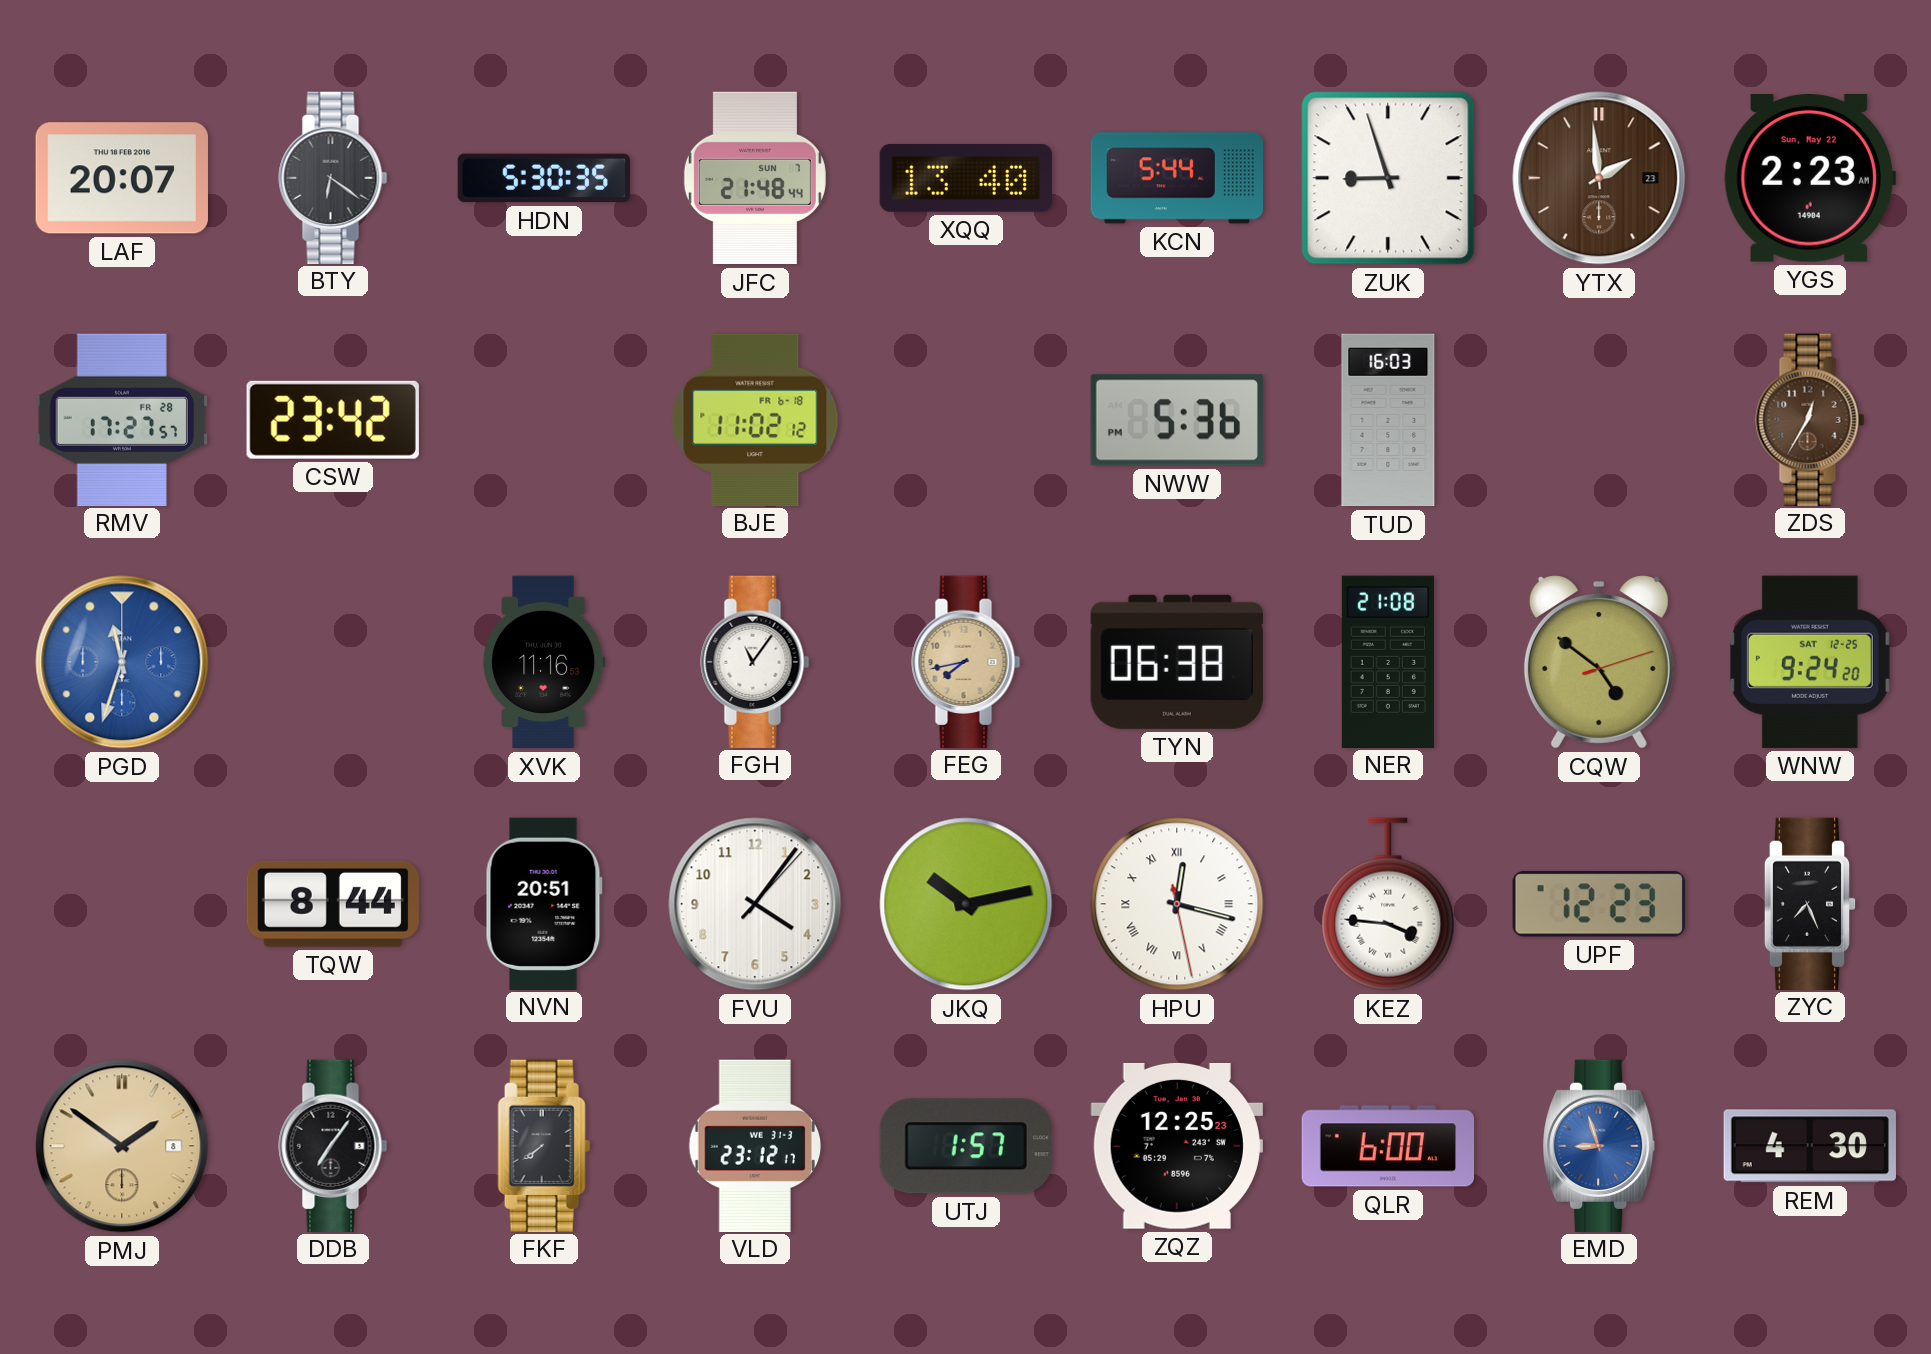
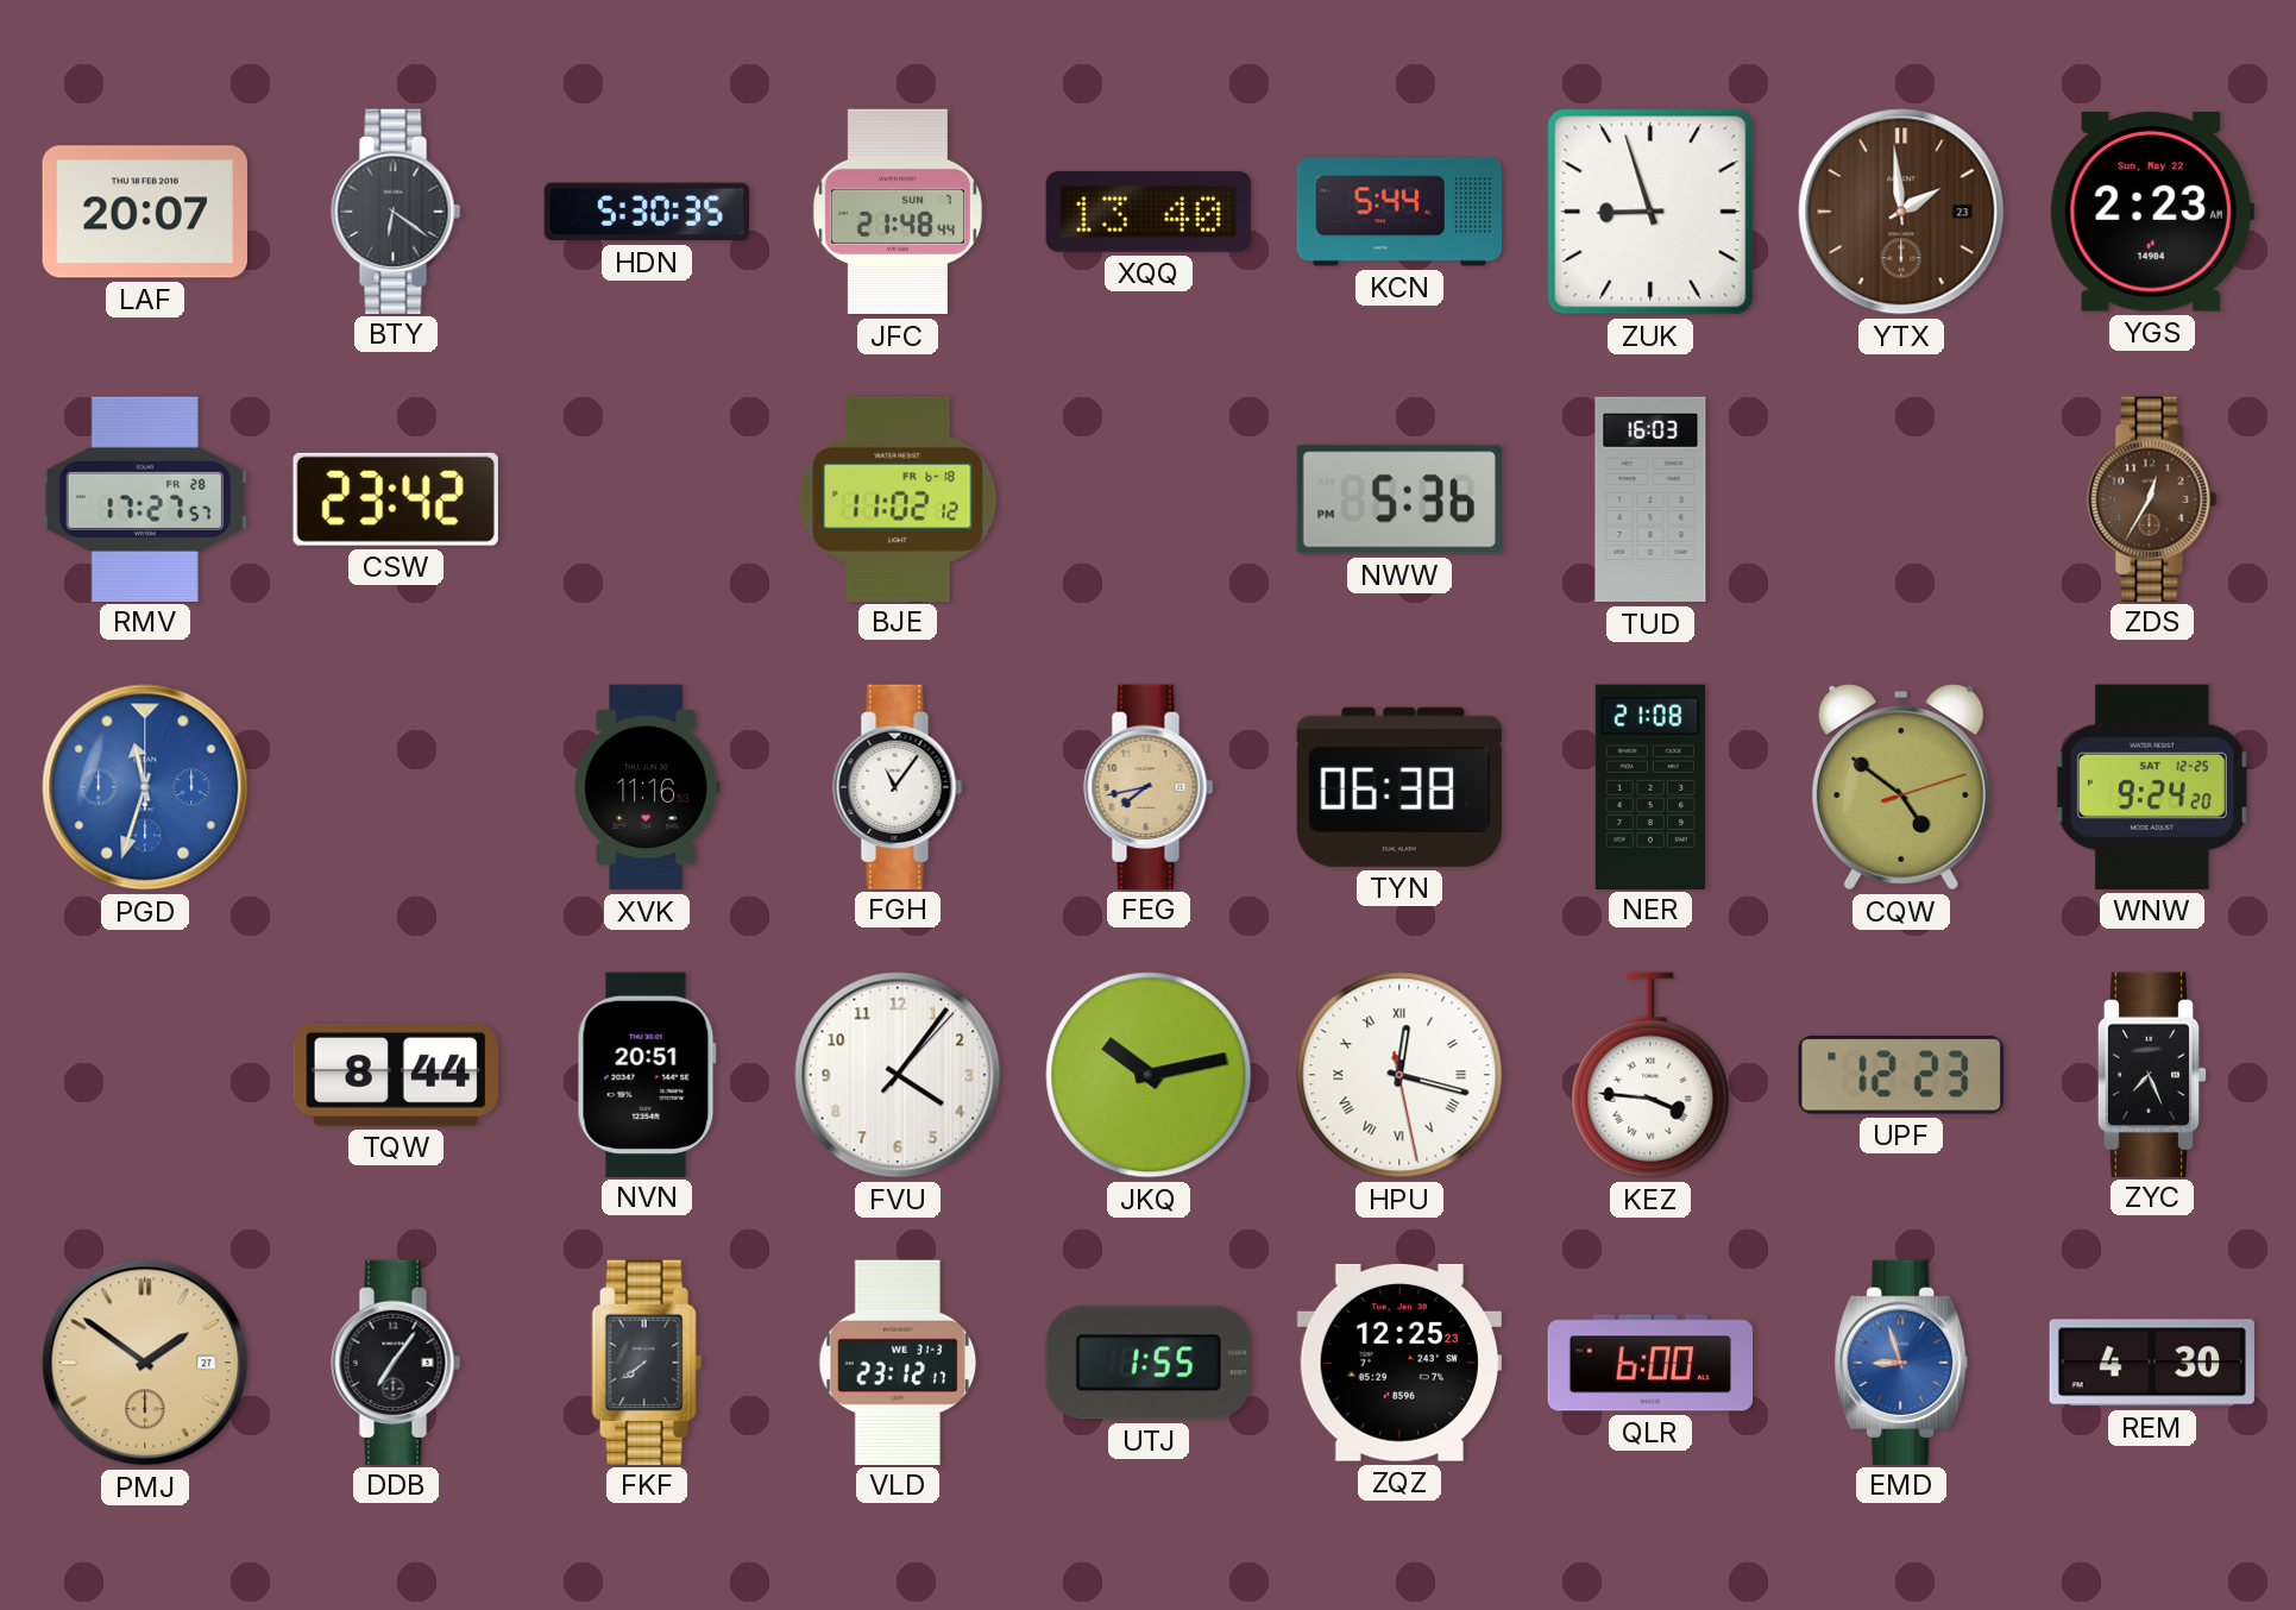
PMJ date: 8 -> 27 (145, 1363)
UTJ: 1:57 -> 1:55 (1149, 1363)
